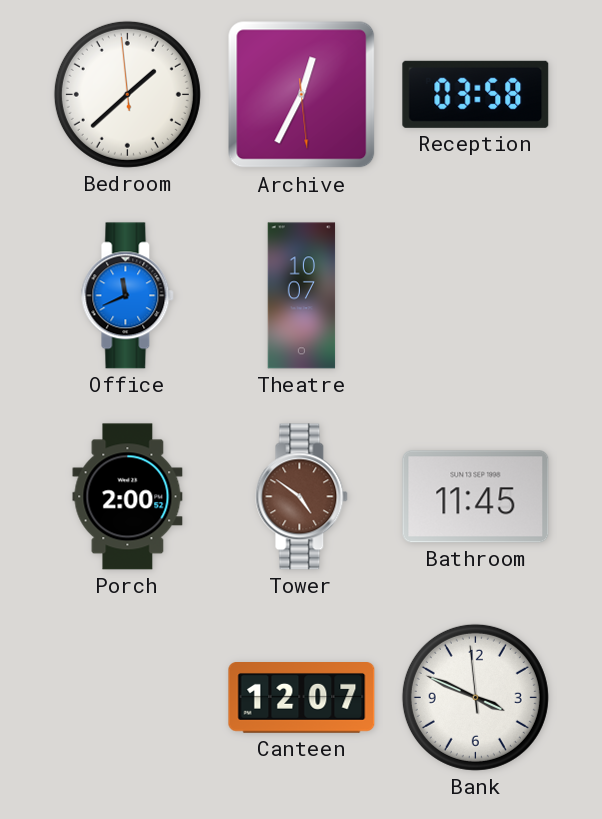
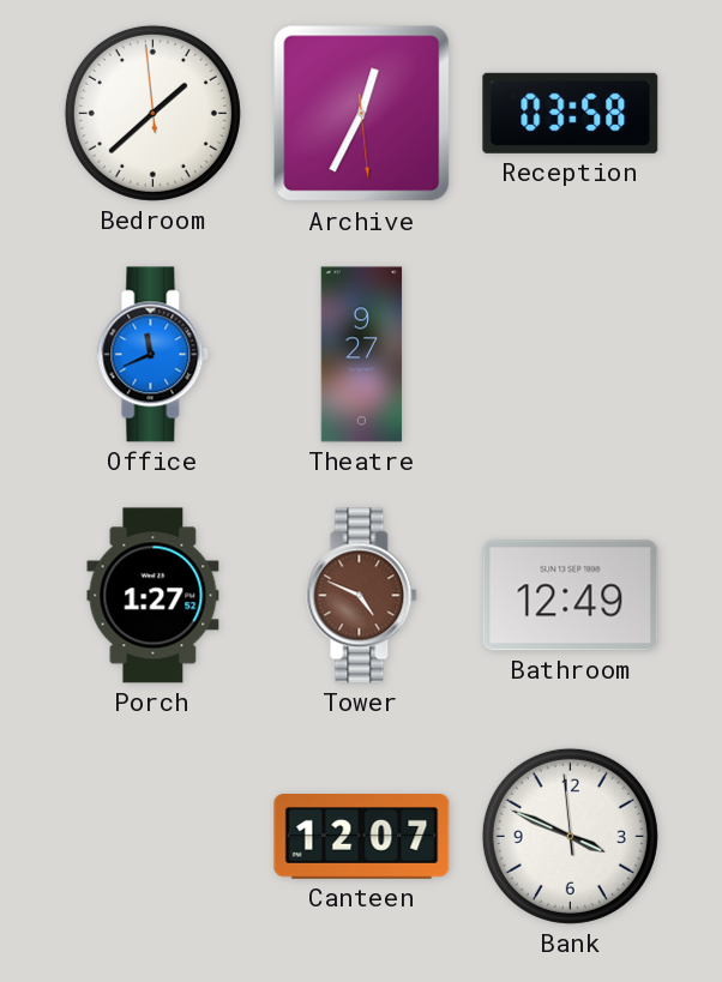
Theatre: 10:07 -> 9:27 (362, 355)
Porch: 2:00 -> 1:27 (154, 596)
Tower: 4:51 -> 4:49 (362, 596)
Bathroom: 11:45 -> 12:49 (571, 596)
